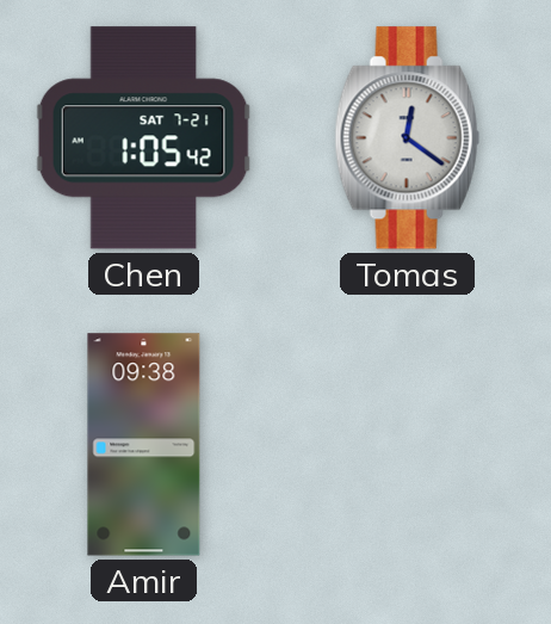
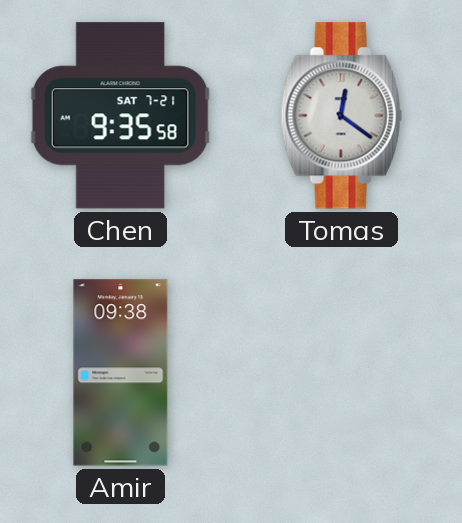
Chen: 1:05 -> 9:35 (121, 116)
